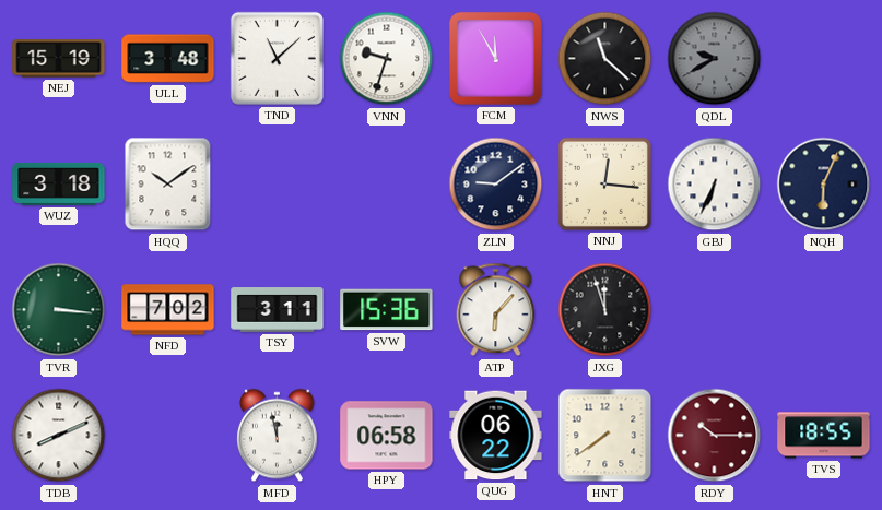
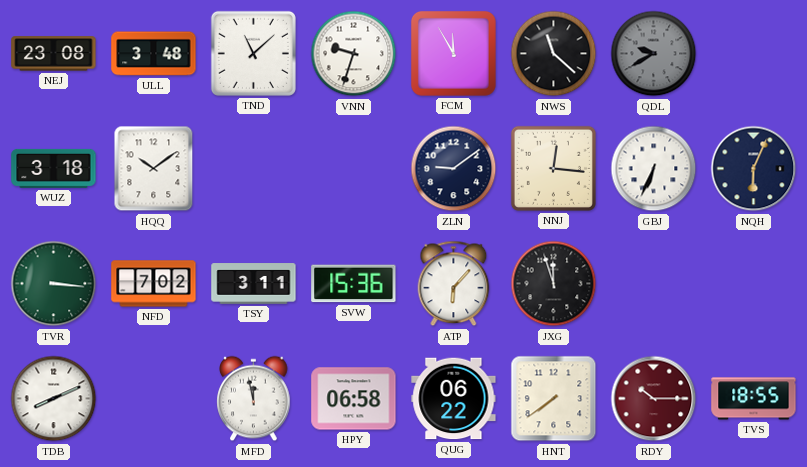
NEJ: 15:19 -> 23:08 (54, 54)
